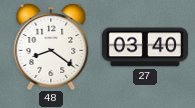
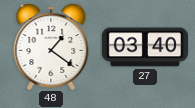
48: 8:21 -> 1:21 (51, 47)
